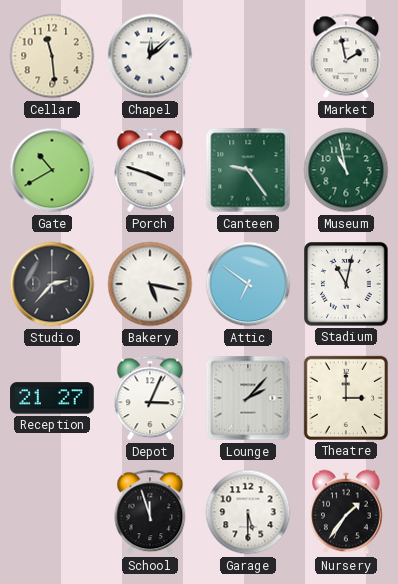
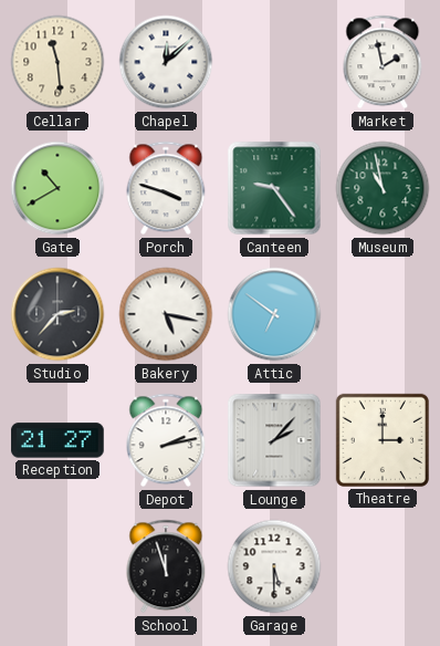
Stadium: 11:02 -> none (346, 284)
Depot: 3:04 -> 2:13 (166, 440)
Nursery: 1:36 -> none (347, 512)
